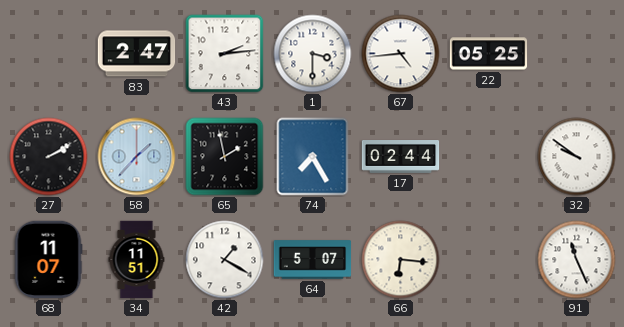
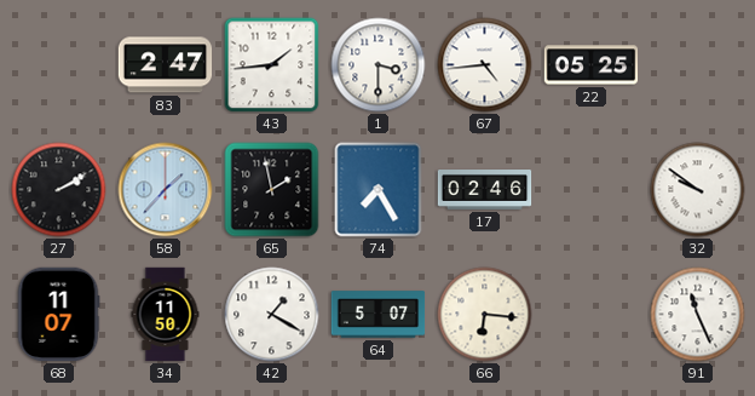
43: 2:14 -> 1:44 (272, 65)
17: 02:44 -> 02:46 (485, 190)
34: 11:51 -> 11:50 (166, 315)
